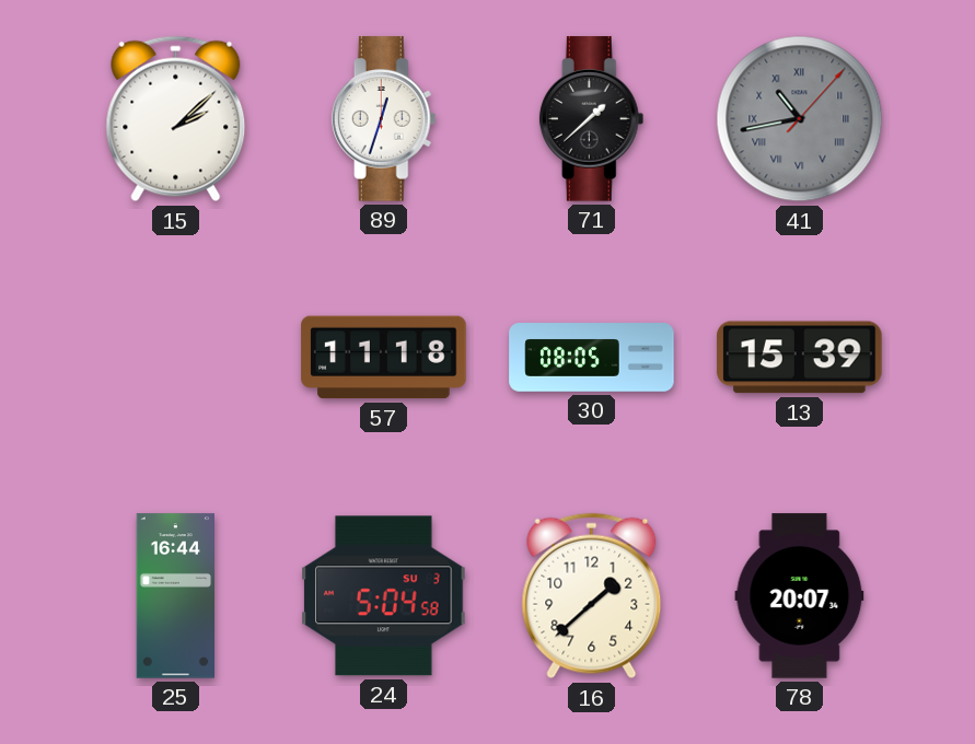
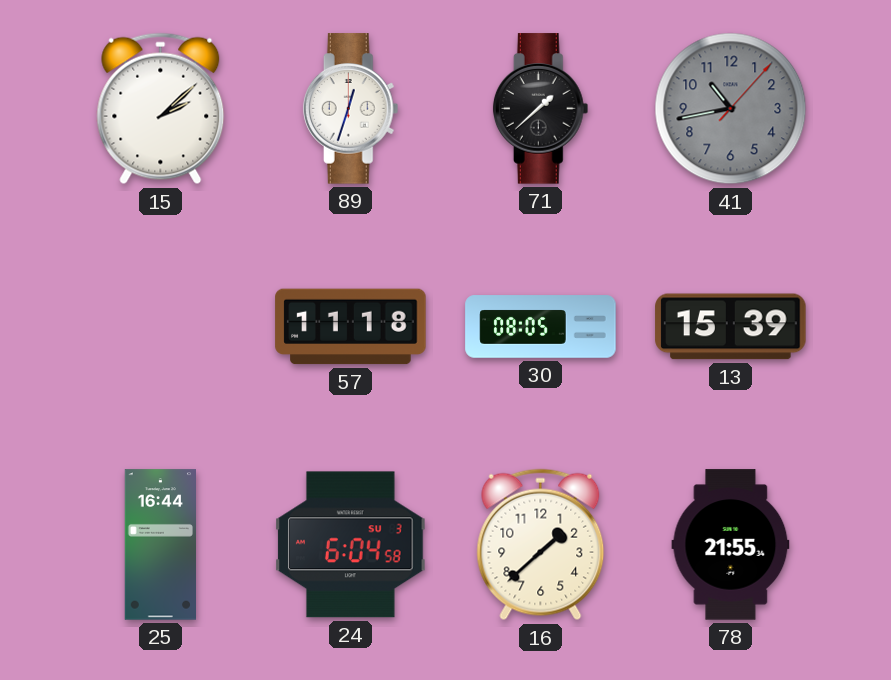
41 numerals: Roman -> Arabic (731, 109)
24: 5:04 -> 6:04 (351, 545)
78: 20:07 -> 21:55 (731, 545)
